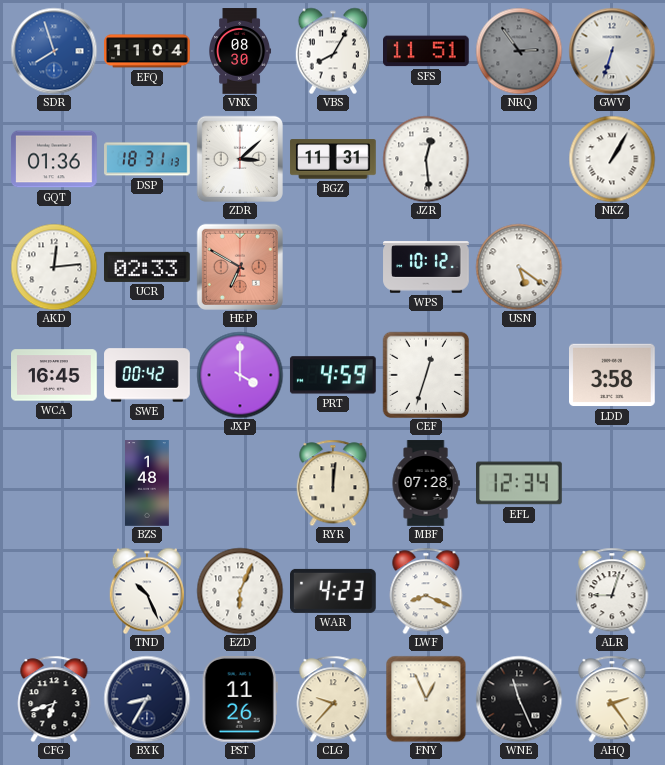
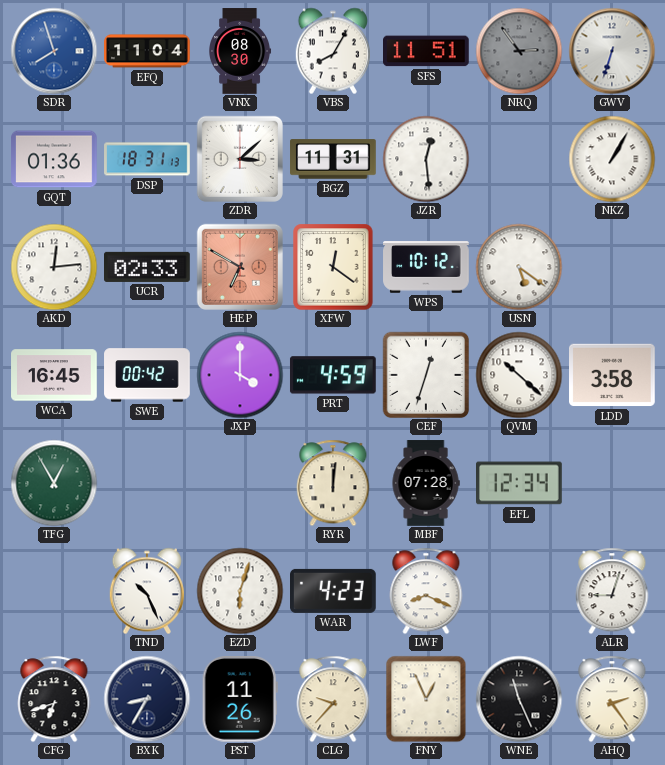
XFW: none -> 12:21 (333, 267)
QVM: none -> 10:22 (519, 375)
TFG: none -> 12:55 (54, 483)
BZS: 1:48 -> none (148, 483)
EZD: 6:04 -> 6:03 (240, 591)
